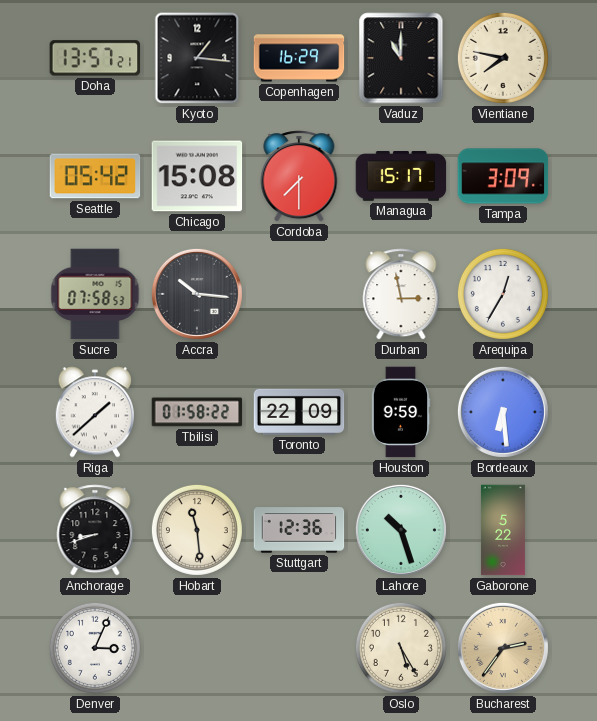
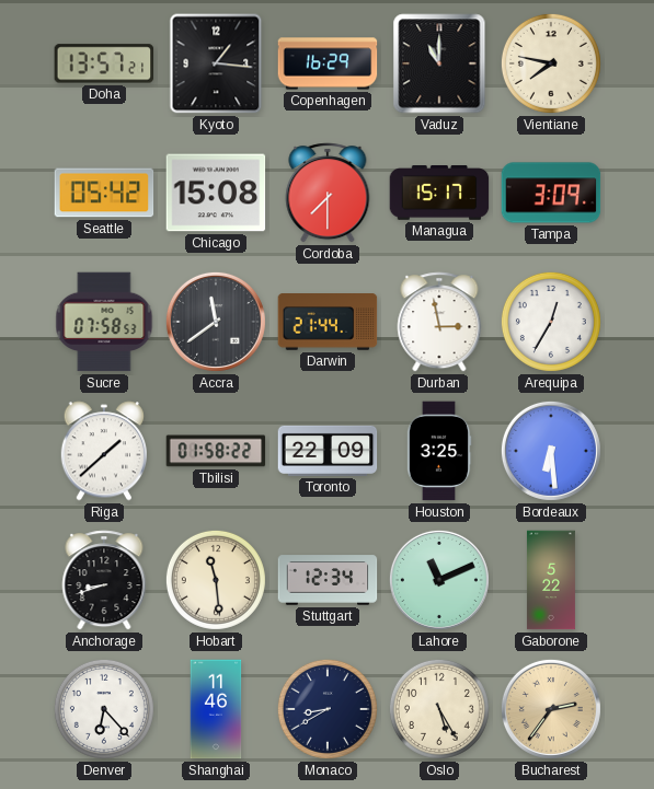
Accra: 10:16 -> 11:39 (216, 322)
Darwin: none -> 21:44 (328, 323)
Houston: 9:59 -> 3:25 (439, 451)
Stuttgart: 12:36 -> 12:34 (328, 580)
Lahore: 10:27 -> 11:11 (439, 580)
Denver: 3:04 -> 6:23 (104, 709)
Shanghai: none -> 11:46 (216, 709)
Monaco: none -> 8:40 (328, 709)
